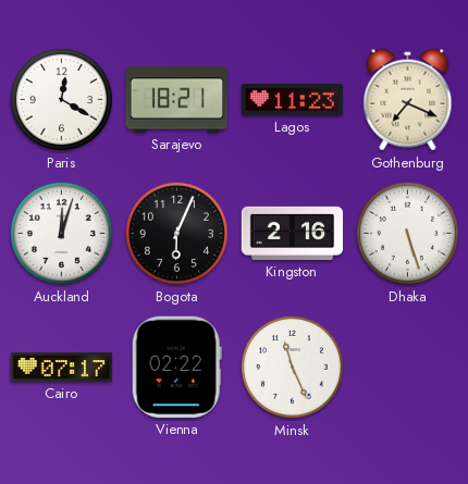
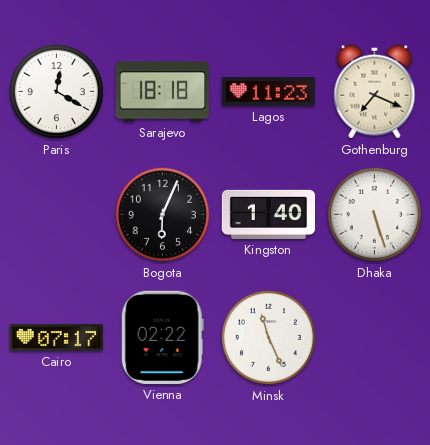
Sarajevo: 18:21 -> 18:18 (163, 92)
Auckland: 12:03 -> none (61, 233)
Kingston: 2:16 -> 1:40 (269, 214)
